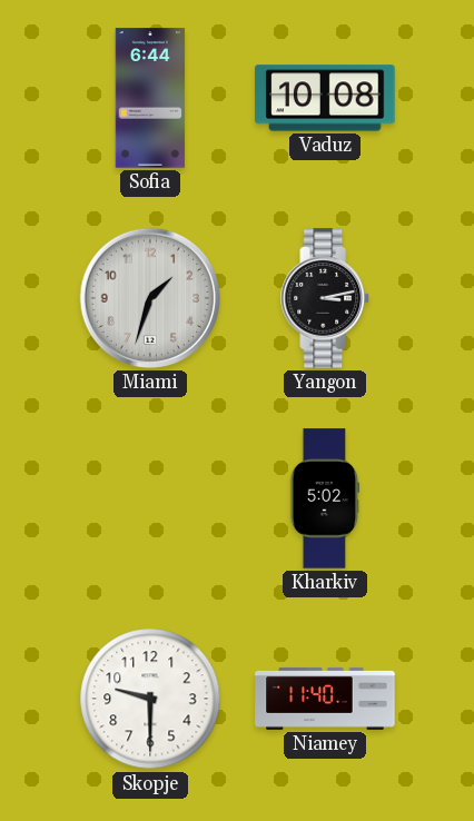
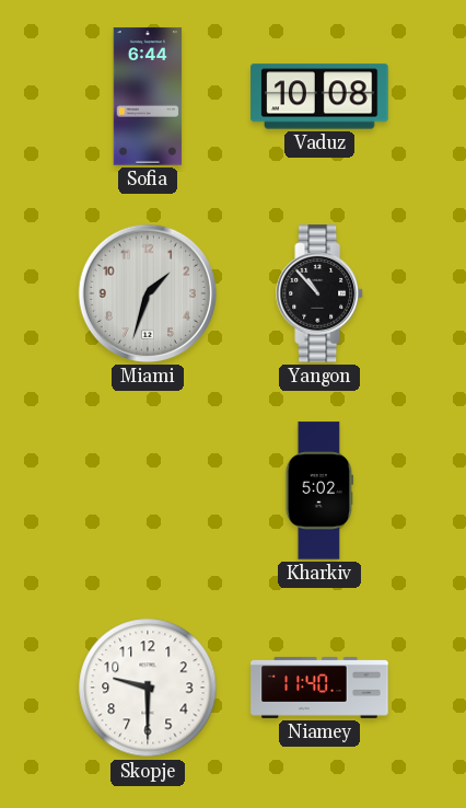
Yangon: 3:13 -> 10:53 (321, 293)
